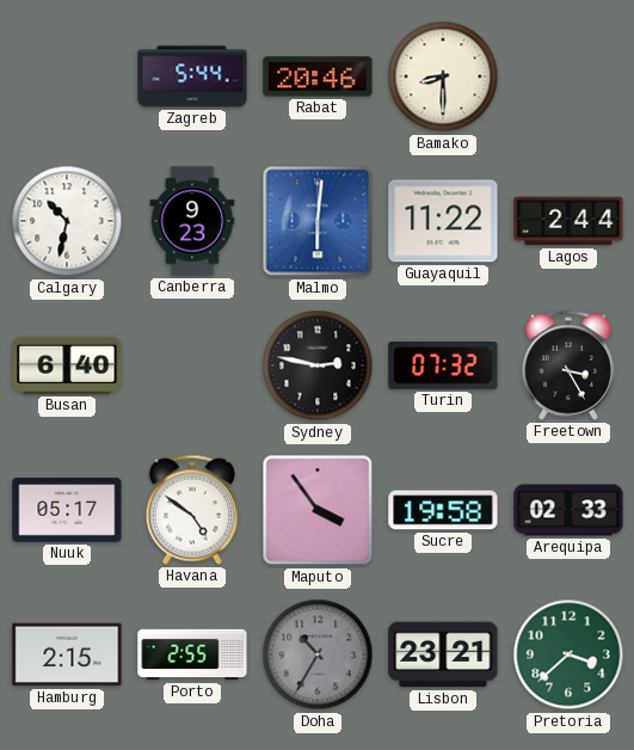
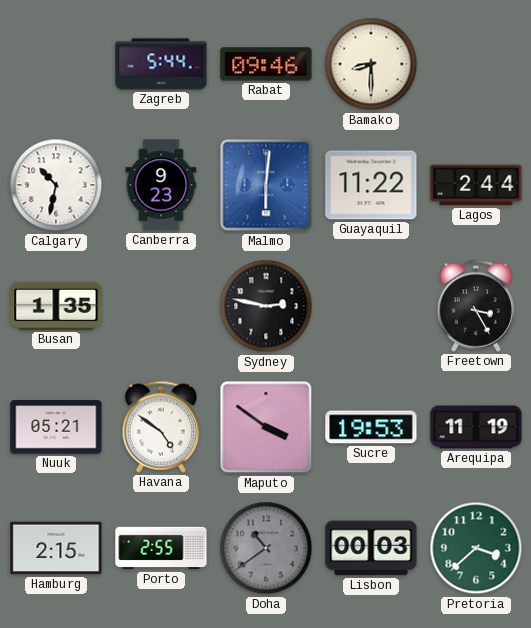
Rabat: 20:46 -> 09:46 (266, 64)
Busan: 6:40 -> 1:35 (56, 306)
Turin: 07:32 -> none (443, 365)
Nuuk: 05:17 -> 05:21 (56, 427)
Maputo: 3:54 -> 3:51 (266, 427)
Sucre: 19:58 -> 19:53 (371, 427)
Arequipa: 02:33 -> 11:19 (476, 427)
Doha: 10:35 -> 10:39 (266, 548)
Lisbon: 23:21 -> 00:03 (371, 548)
